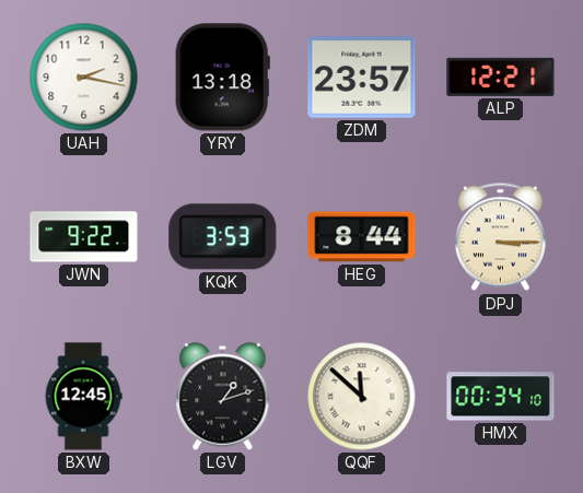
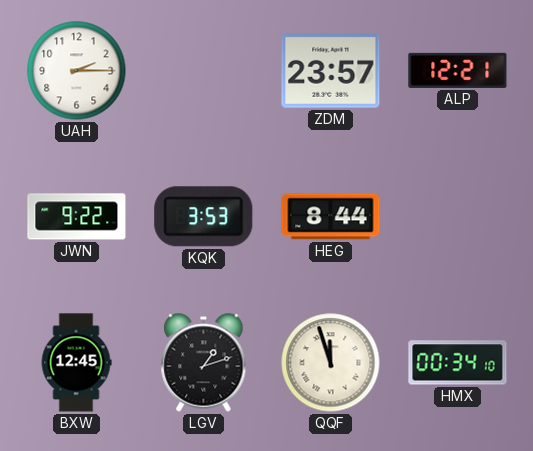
UAH: 2:17 -> 2:15 (77, 71)
YRY: 13:18 -> none (222, 78)
DPJ: 3:15 -> none (500, 237)
QQF: 11:52 -> 11:57 (331, 363)
